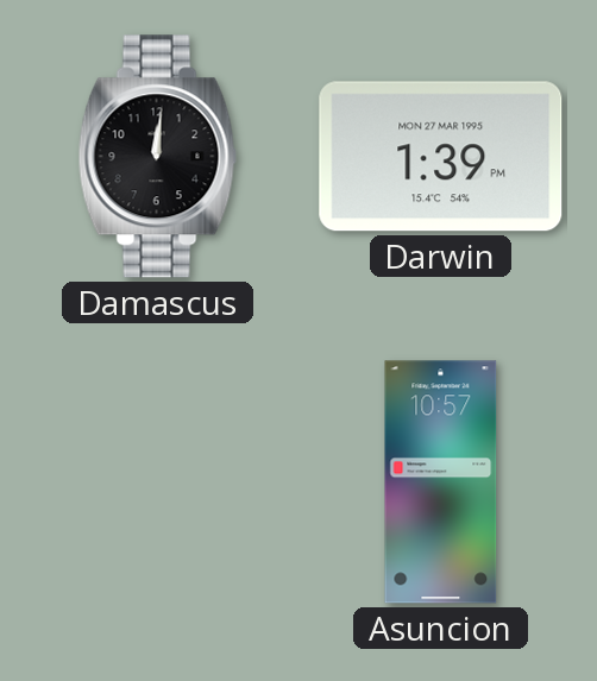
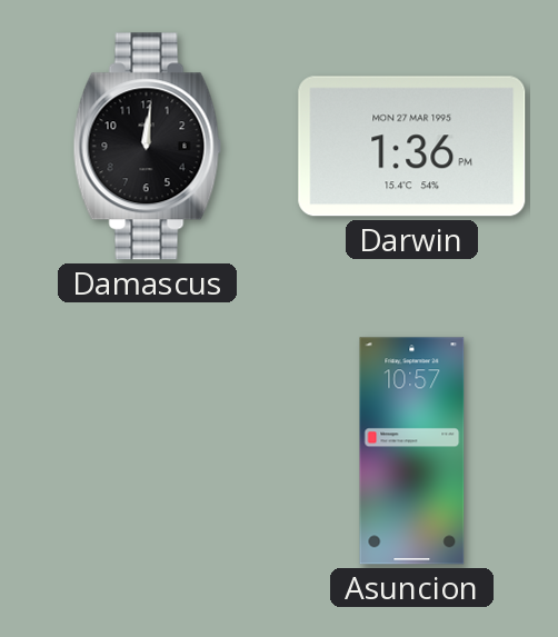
Darwin: 1:39 -> 1:36 (412, 147)
